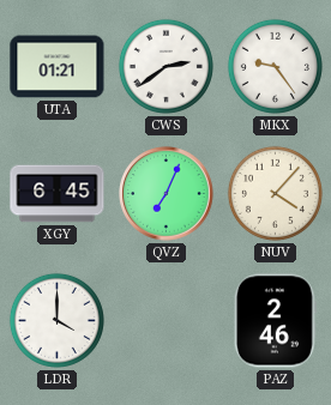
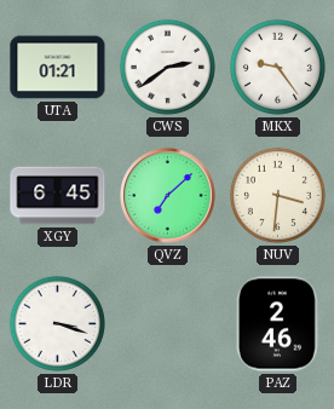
QVZ: 7:04 -> 7:08 (168, 196)
NUV: 4:07 -> 3:31 (277, 195)
LDR: 4:00 -> 3:18 (57, 323)
